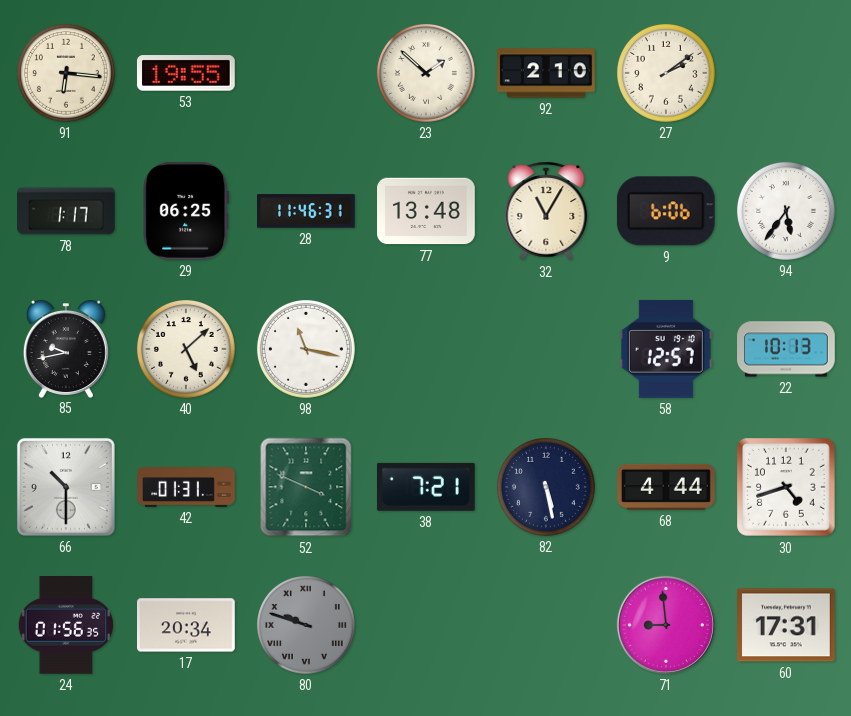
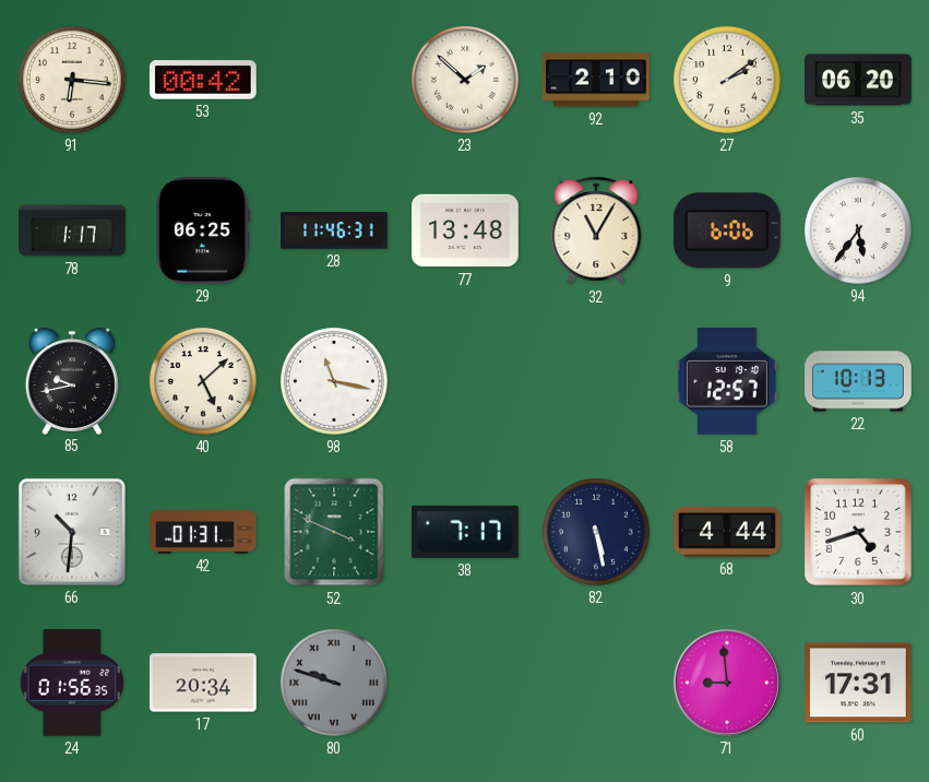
53: 19:55 -> 00:42 (203, 80)
35: none -> 06:20 (858, 80)
66: 10:30 -> 10:31 (72, 532)
38: 7:21 -> 7:17 (465, 532)
